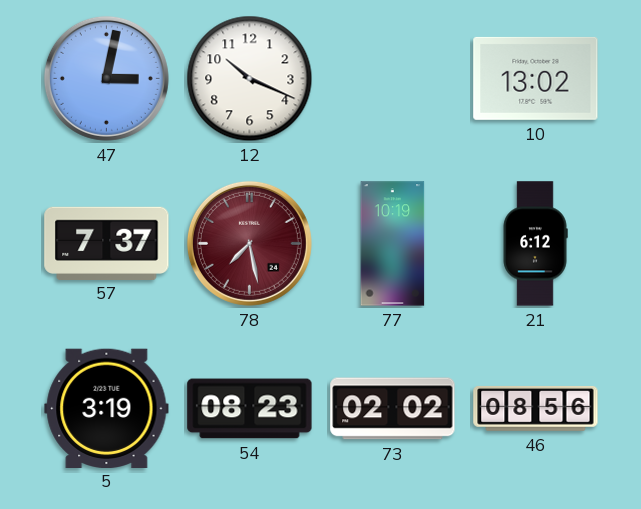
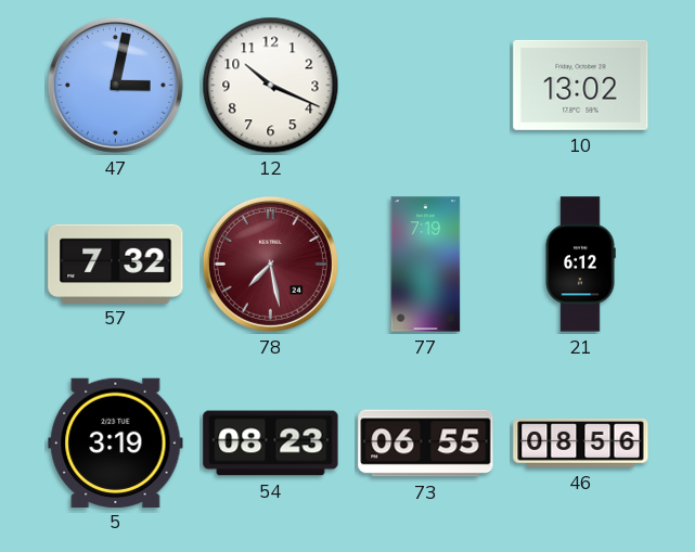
57: 7:37 -> 7:32 (116, 264)
77: 10:19 -> 7:19 (426, 265)
73: 02:02 -> 06:55 (426, 444)
